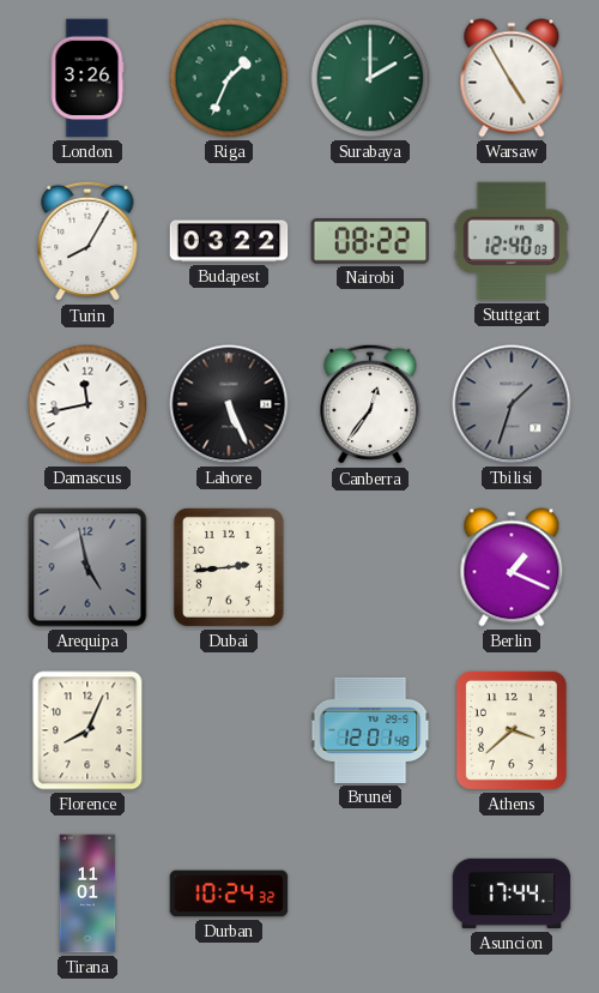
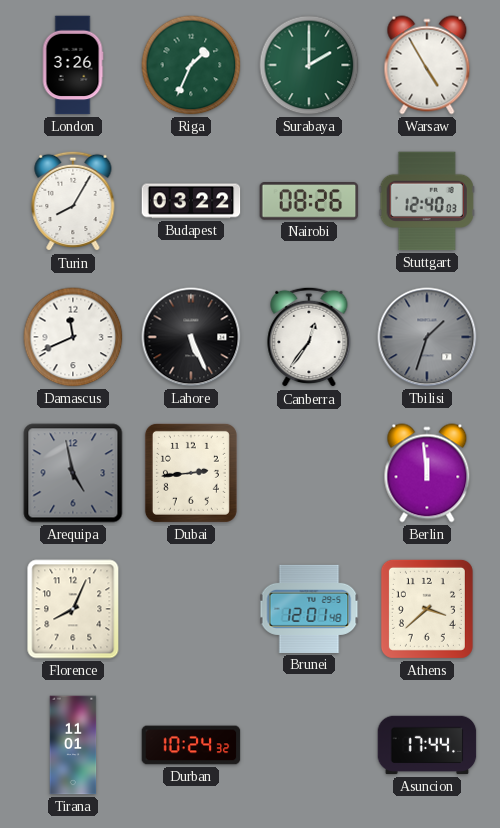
Nairobi: 08:22 -> 08:26 (309, 201)
Damascus: 11:43 -> 11:41 (73, 337)
Berlin: 1:19 -> 11:59 (427, 473)
